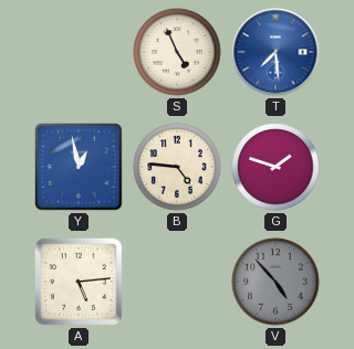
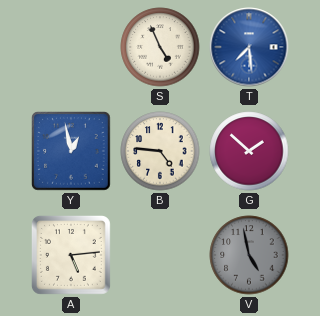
G: 1:48 -> 1:52 (249, 151)
V: 4:53 -> 4:58 (249, 255)
